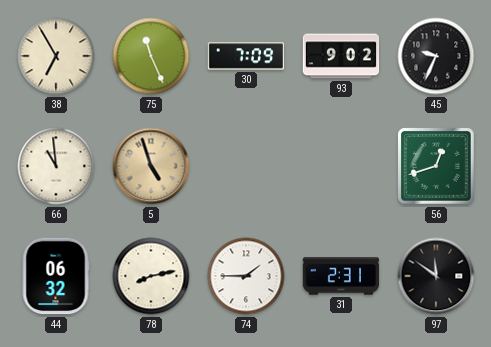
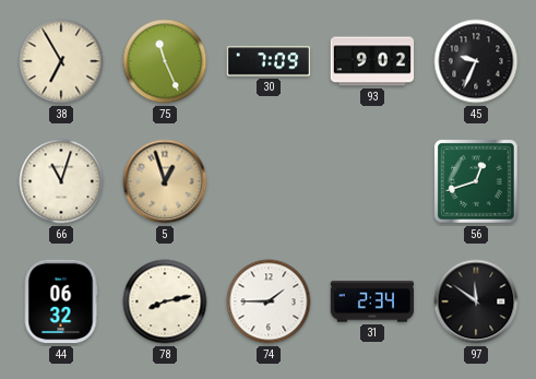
66: 10:59 -> 11:03 (61, 181)
5: 4:57 -> 12:57 (165, 181)
31: 2:31 -> 2:34 (372, 301)
